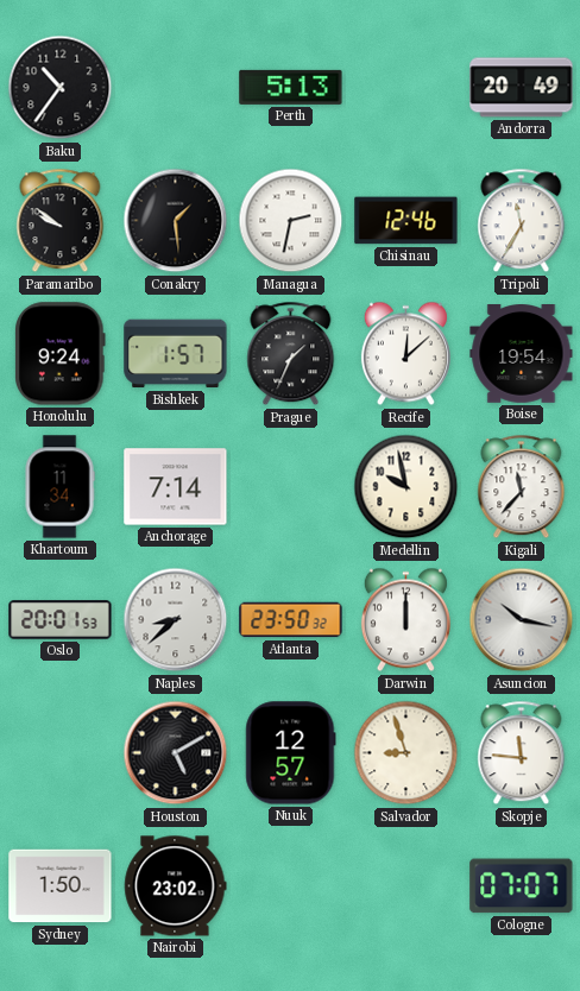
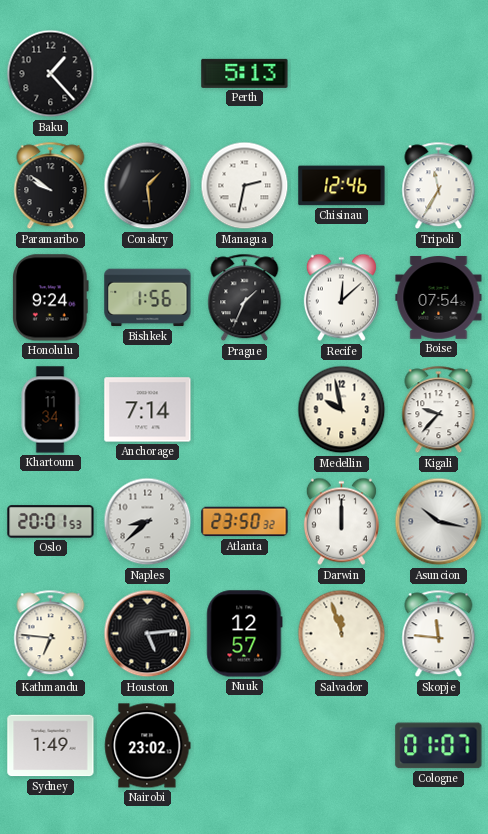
Baku: 10:36 -> 1:23 (51, 74)
Andorra: 20:49 -> none (522, 88)
Bishkek: 1:57 -> 1:56 (148, 298)
Boise: 19:54 -> 07:54 (439, 298)
Kigali: 11:37 -> 9:37 (439, 410)
Kathmandu: none -> 6:46 (51, 634)
Houston: 5:10 -> 5:14 (148, 634)
Salvador: 8:57 -> 11:57 (342, 634)
Sydney: 1:50 -> 1:49 (51, 746)
Cologne: 07:07 -> 01:07 (439, 746)
